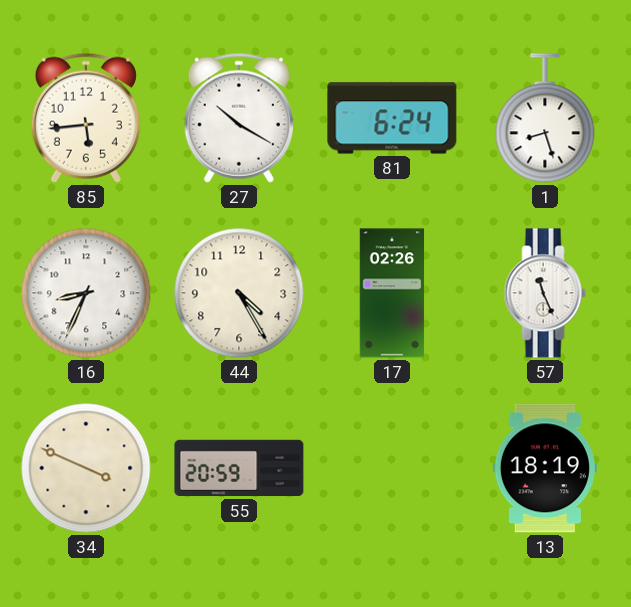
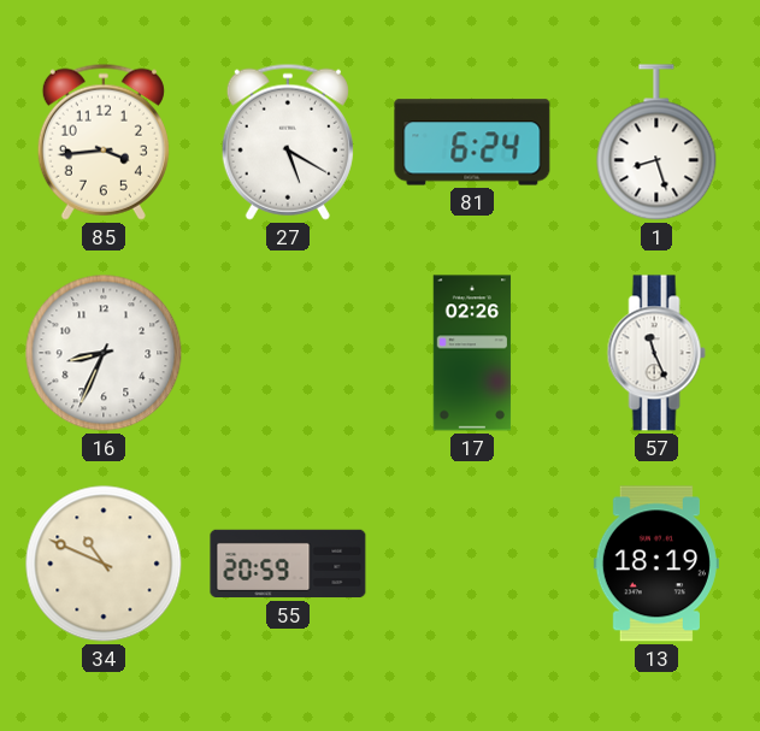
85: 5:44 -> 3:44 (104, 142)
27: 10:20 -> 5:20 (288, 142)
44: 4:25 -> none (239, 293)
34: 3:49 -> 10:49 (104, 564)
